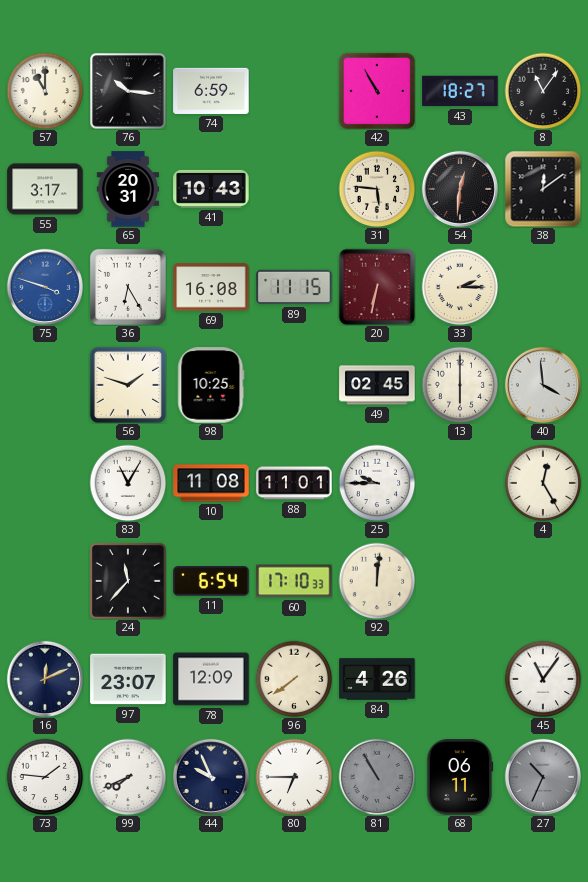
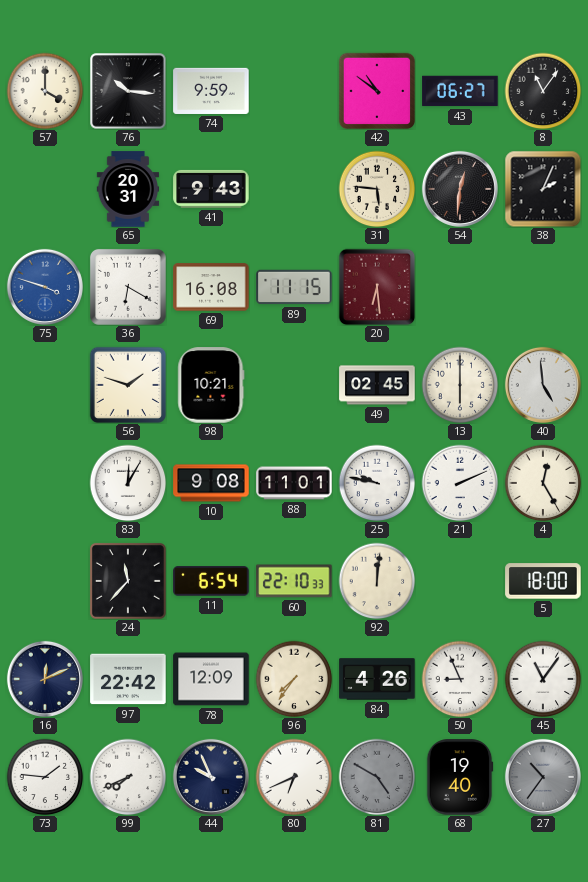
57: 11:00 -> 4:00 (45, 91)
74: 6:59 -> 9:59 (211, 91)
42: 10:55 -> 10:51 (377, 91)
43: 18:27 -> 06:27 (460, 91)
55: 3:17 -> none (45, 189)
41: 10:43 -> 9:43 (211, 189)
38: 12:09 -> 2:04 (543, 189)
36: 6:25 -> 6:20 (128, 287)
20: 6:32 -> 6:29 (377, 287)
33: 2:15 -> none (460, 287)
98: 10:25 -> 10:21 (211, 385)
40: 3:59 -> 4:59 (543, 385)
83: 11:05 -> 12:05 (128, 483)
10: 11:08 -> 9:08 (211, 483)
25: 9:45 -> 9:47 (377, 483)
21: none -> 2:11 (460, 483)
60: 17:10 -> 22:10 (294, 581)
5: none -> 18:00 (543, 581)
97: 23:07 -> 22:42 (128, 679)
96: 7:39 -> 7:36 (294, 679)
50: none -> 8:56 (460, 679)
80: 6:45 -> 6:41 (294, 777)
81: 10:55 -> 4:50 (377, 777)
68: 06:11 -> 19:40 (460, 777)
27: 10:34 -> 10:36 (543, 777)
